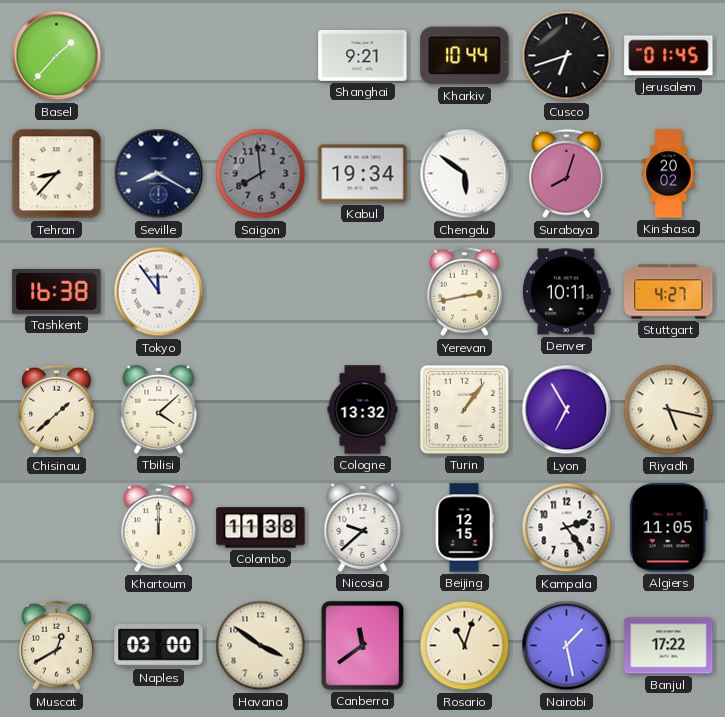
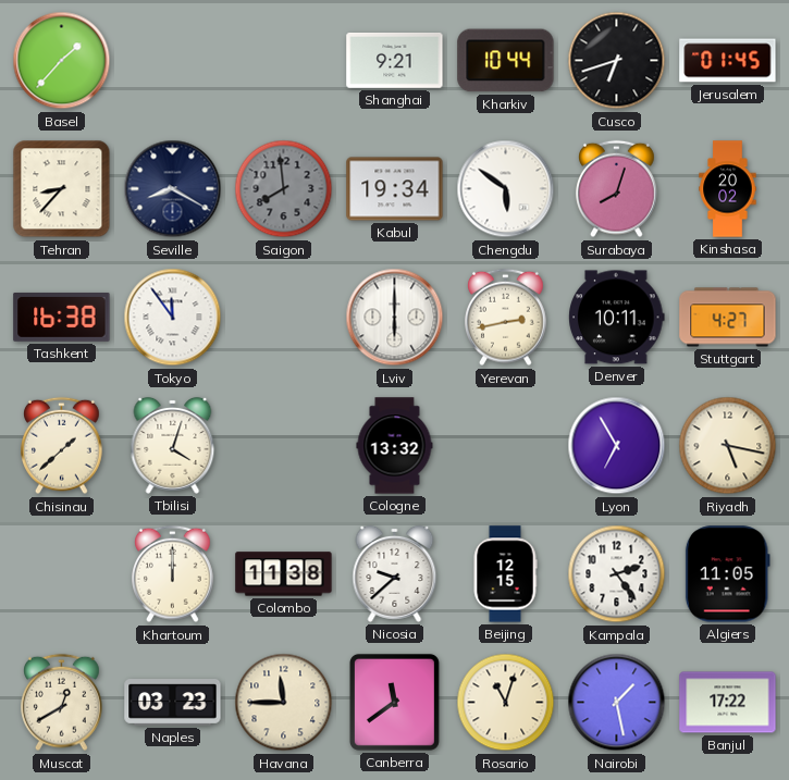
Lviv: none -> 6:00 (395, 318)
Tbilisi: 4:08 -> 4:03 (173, 445)
Turin: 1:06 -> none (465, 410)
Naples: 03:00 -> 03:23 (173, 703)
Havana: 3:51 -> 11:45 (284, 703)
